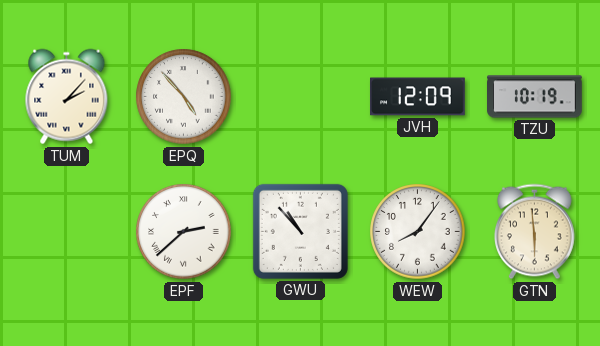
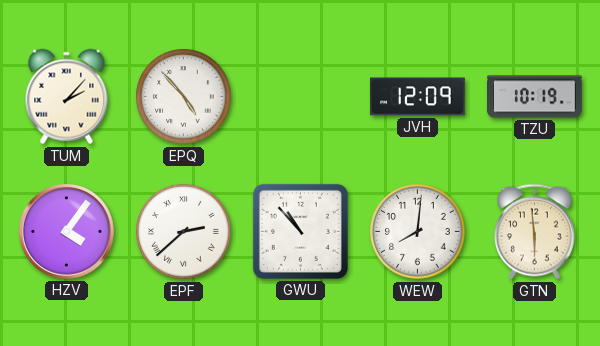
HZV: none -> 4:06 (67, 232)
WEW: 8:06 -> 8:01 (418, 232)
